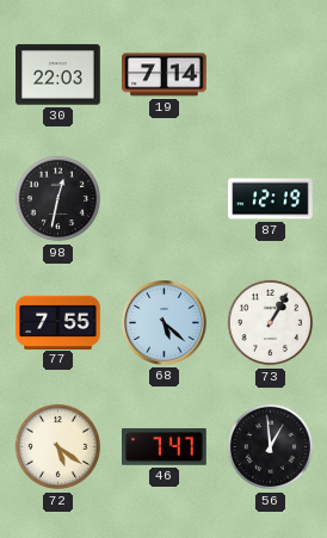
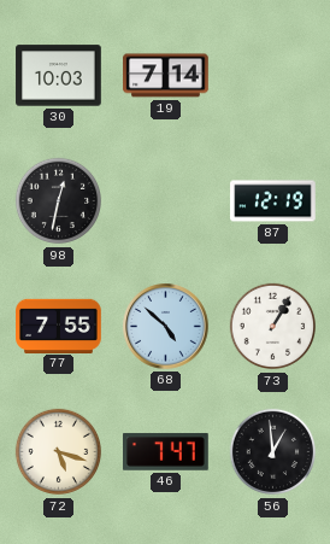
30: 22:03 -> 10:03 (59, 76)
68: 5:22 -> 4:52 (166, 327)
72: 5:21 -> 5:18 (58, 452)
